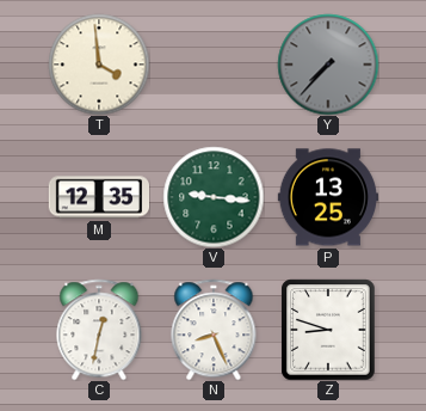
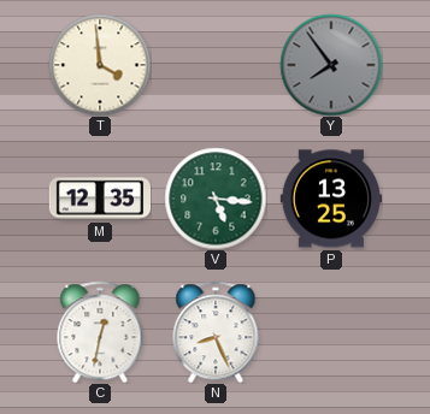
Y: 7:37 -> 7:54 (331, 65)
V: 9:16 -> 5:16 (216, 199)
Z: 8:48 -> none (328, 330)
